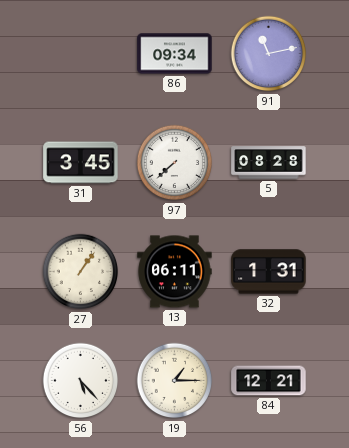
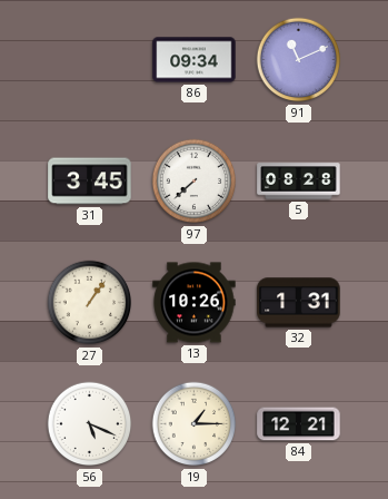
91: 11:13 -> 11:11 (299, 60)
13: 06:11 -> 10:26 (195, 303)
56: 5:23 -> 5:19 (90, 424)
